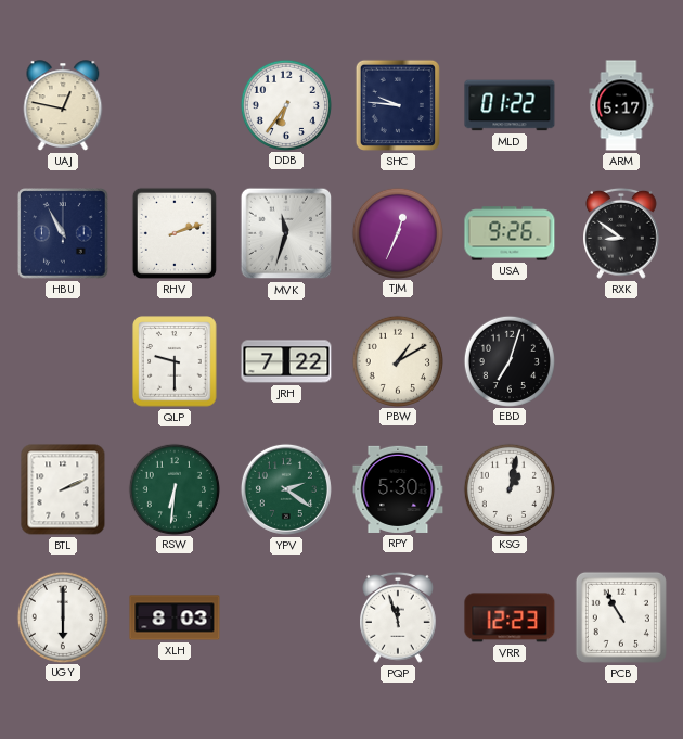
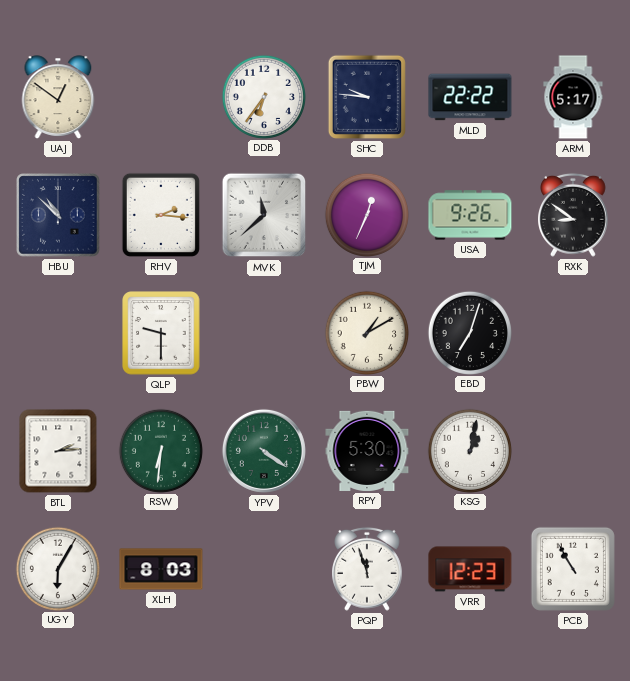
UAJ: 12:47 -> 12:51 (58, 97)
MLD: 01:22 -> 22:22 (470, 97)
HBU: 10:55 -> 10:52 (58, 215)
RHV: 2:12 -> 2:16 (161, 215)
MVK: 11:33 -> 11:38 (264, 215)
JRH: 7:22 -> none (286, 361)
BTL: 2:11 -> 2:14 (58, 451)
YPV: 2:21 -> 4:21 (264, 451)
UGY: 6:00 -> 6:05 (57, 568)
